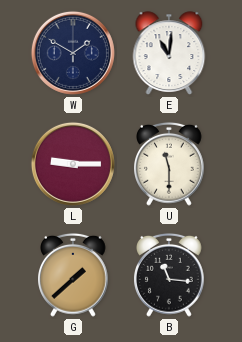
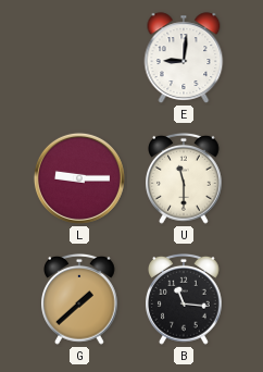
W: 1:50 -> none (73, 53)
E: 11:01 -> 9:01 (184, 58)
